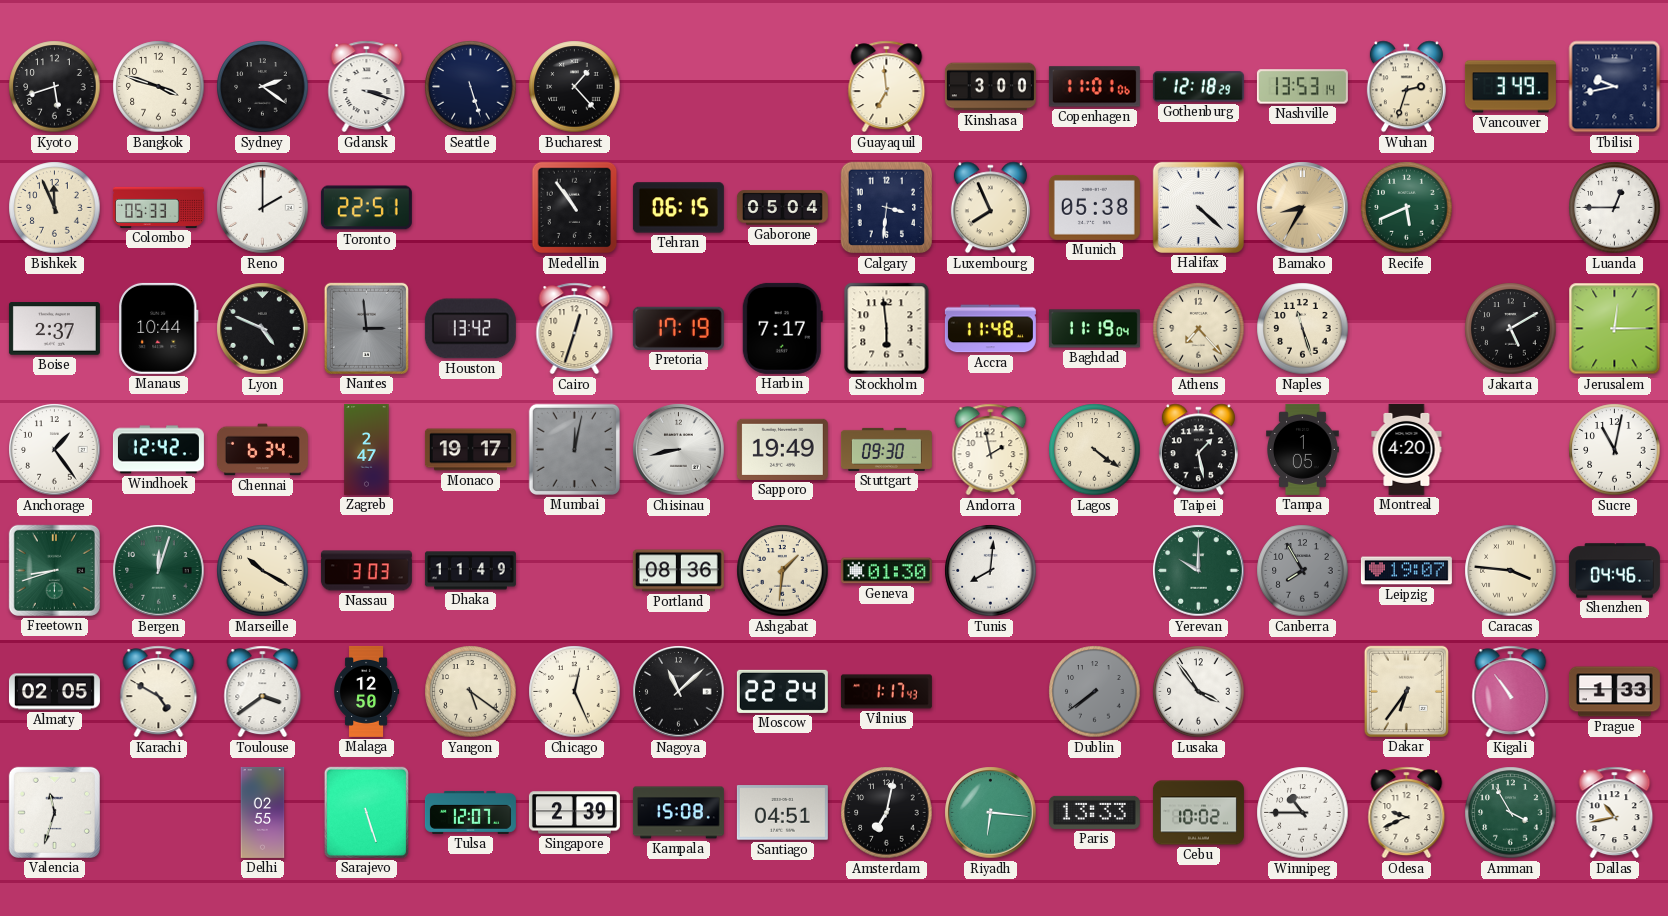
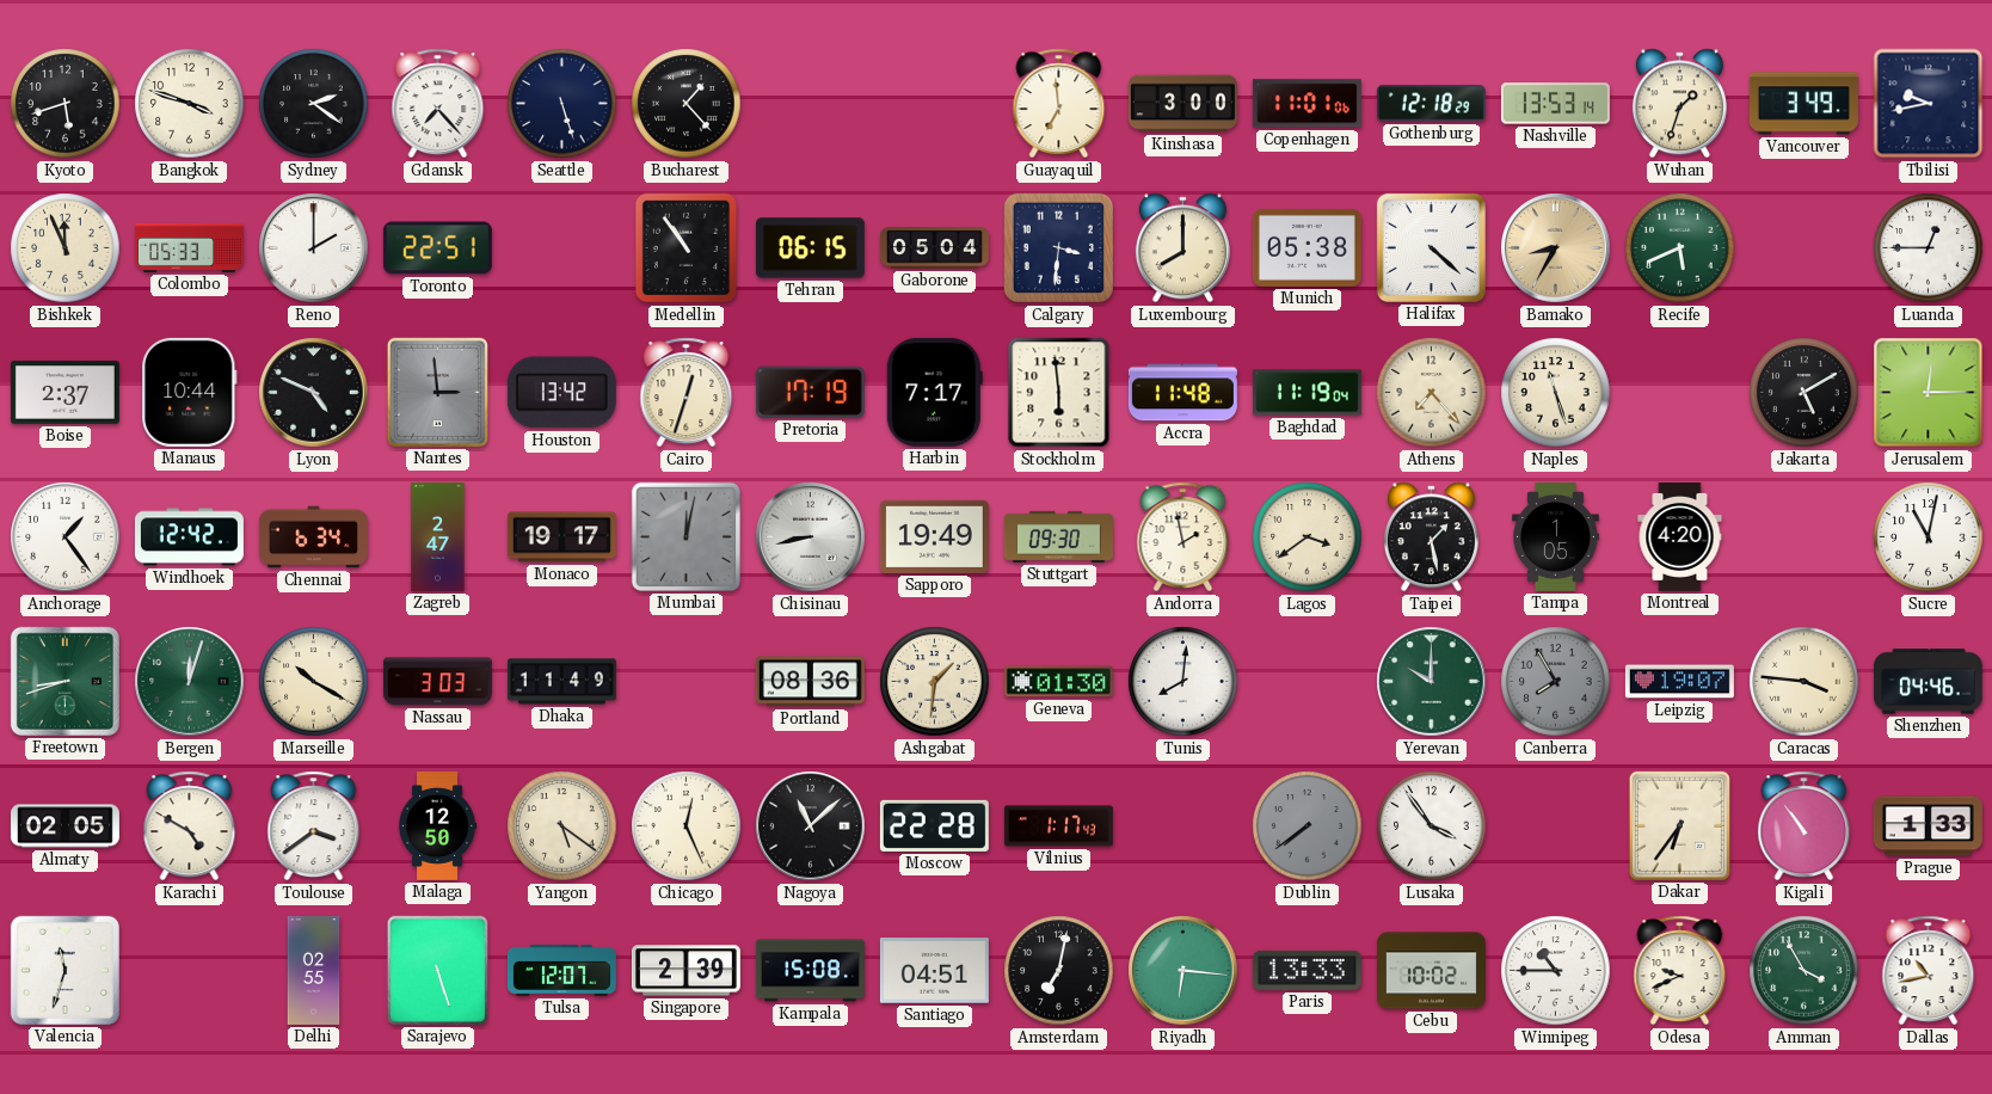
Gdansk: 3:18 -> 7:23 (438, 104)
Wuhan: 2:33 -> 1:33 (1679, 104)
Luxembourg: 7:56 -> 8:00 (1182, 248)
Lagos: 4:21 -> 3:39 (1308, 537)
Moscow: 22:24 -> 22:28 (934, 825)
